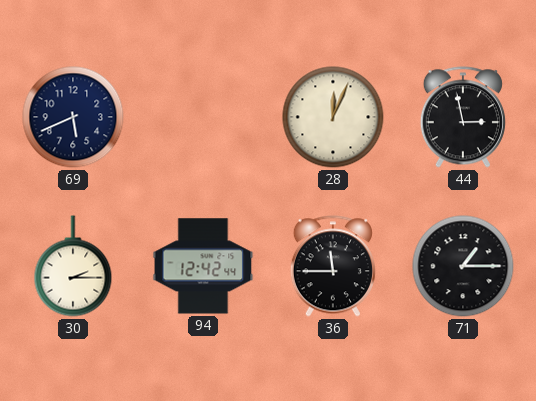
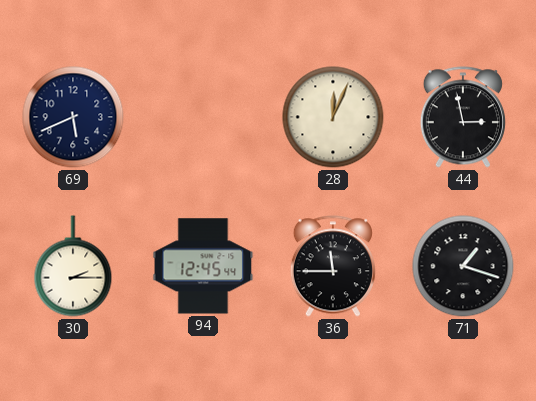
94: 12:42 -> 12:45 (203, 266)
71: 1:15 -> 1:18 (463, 266)
